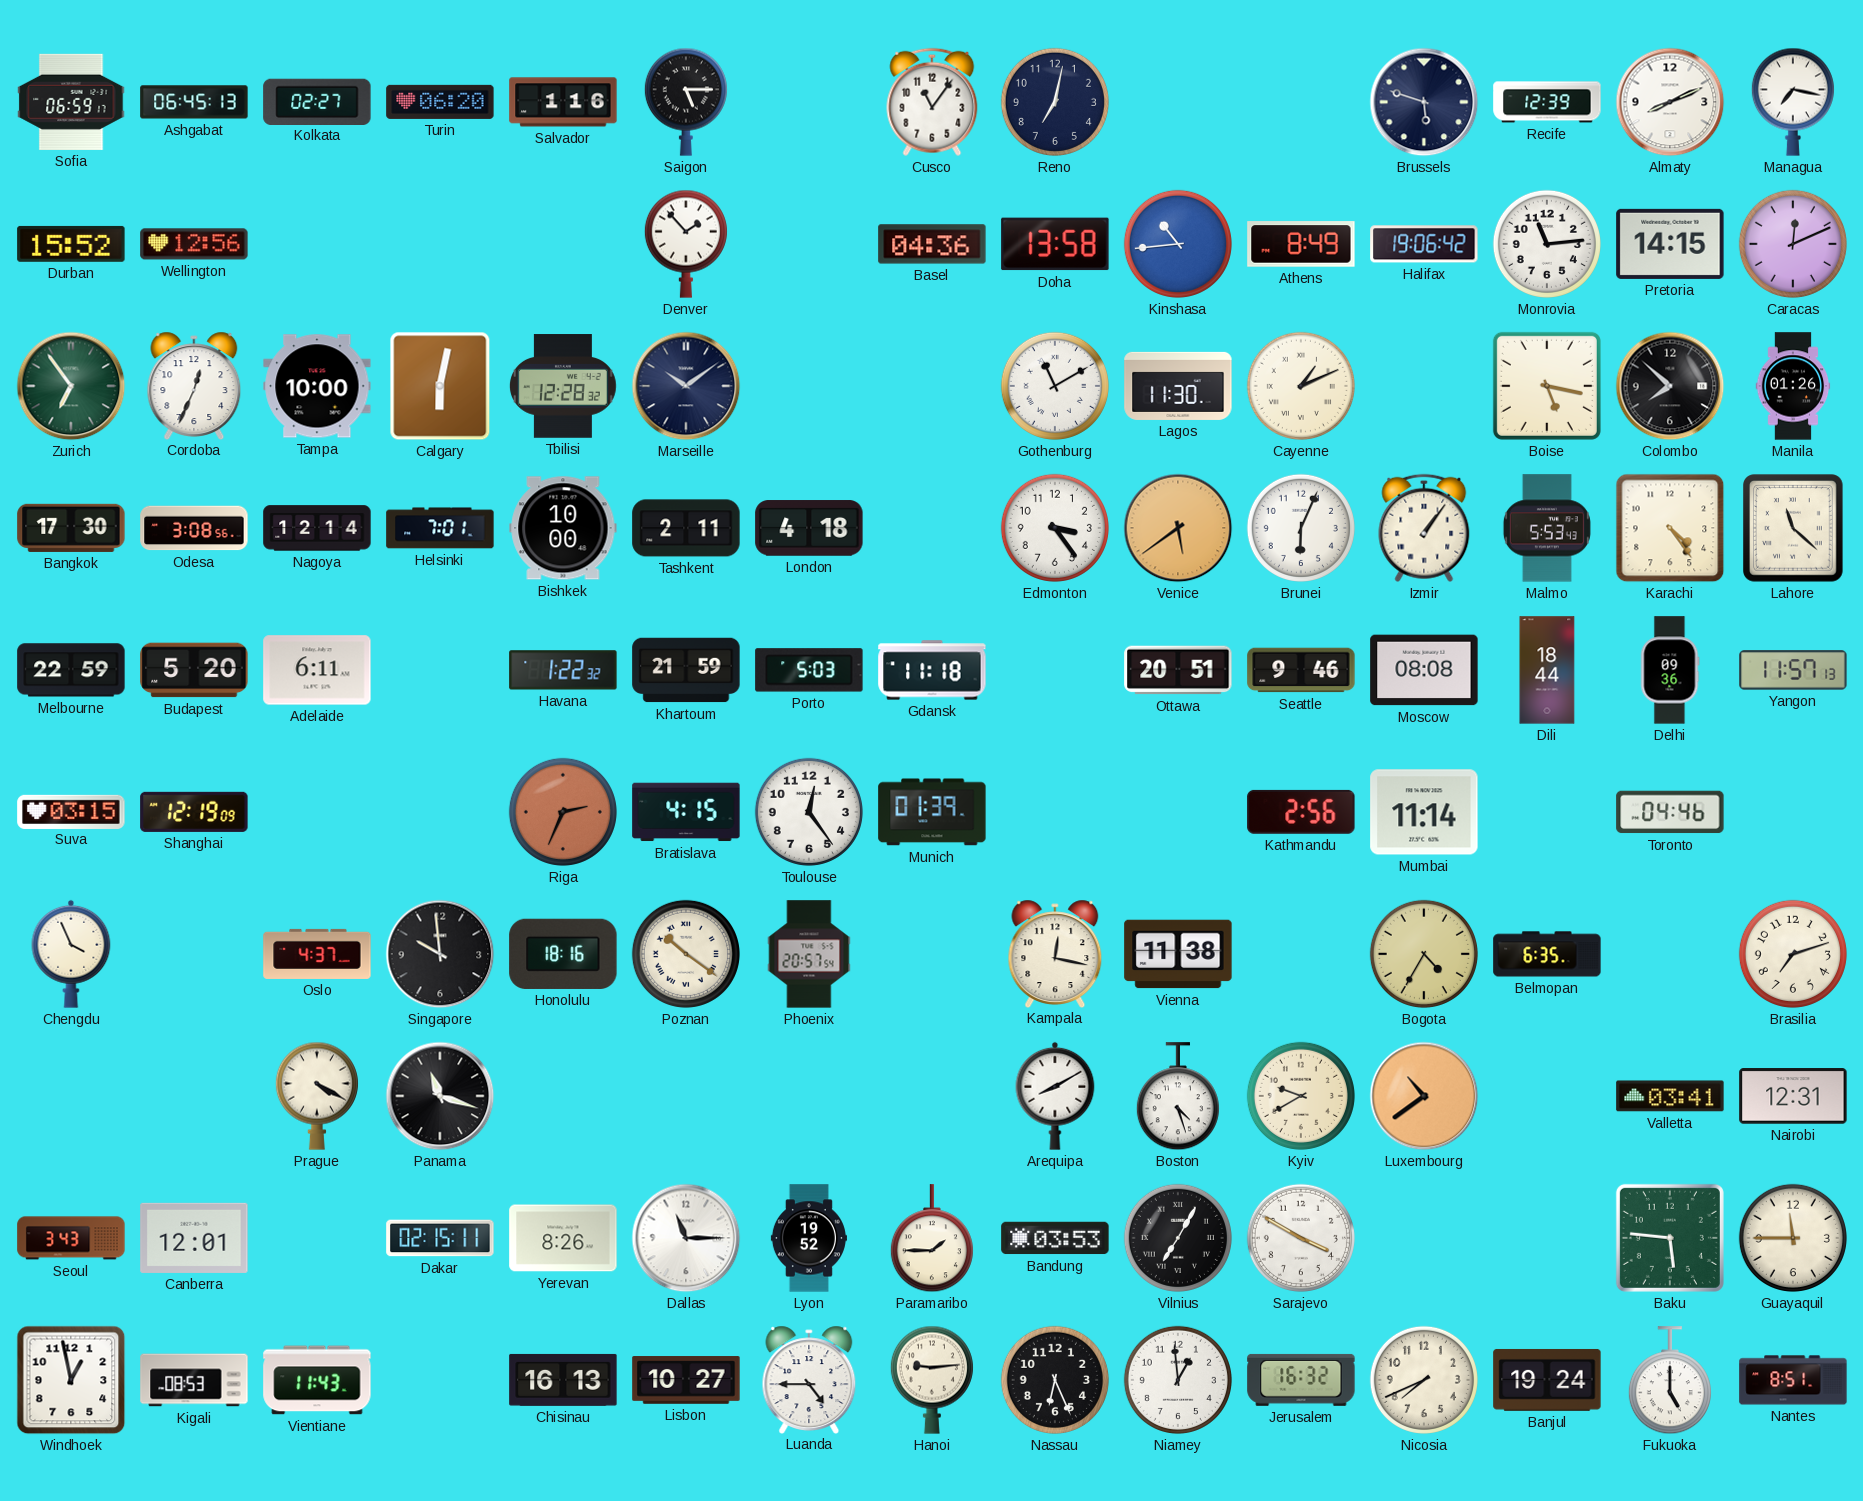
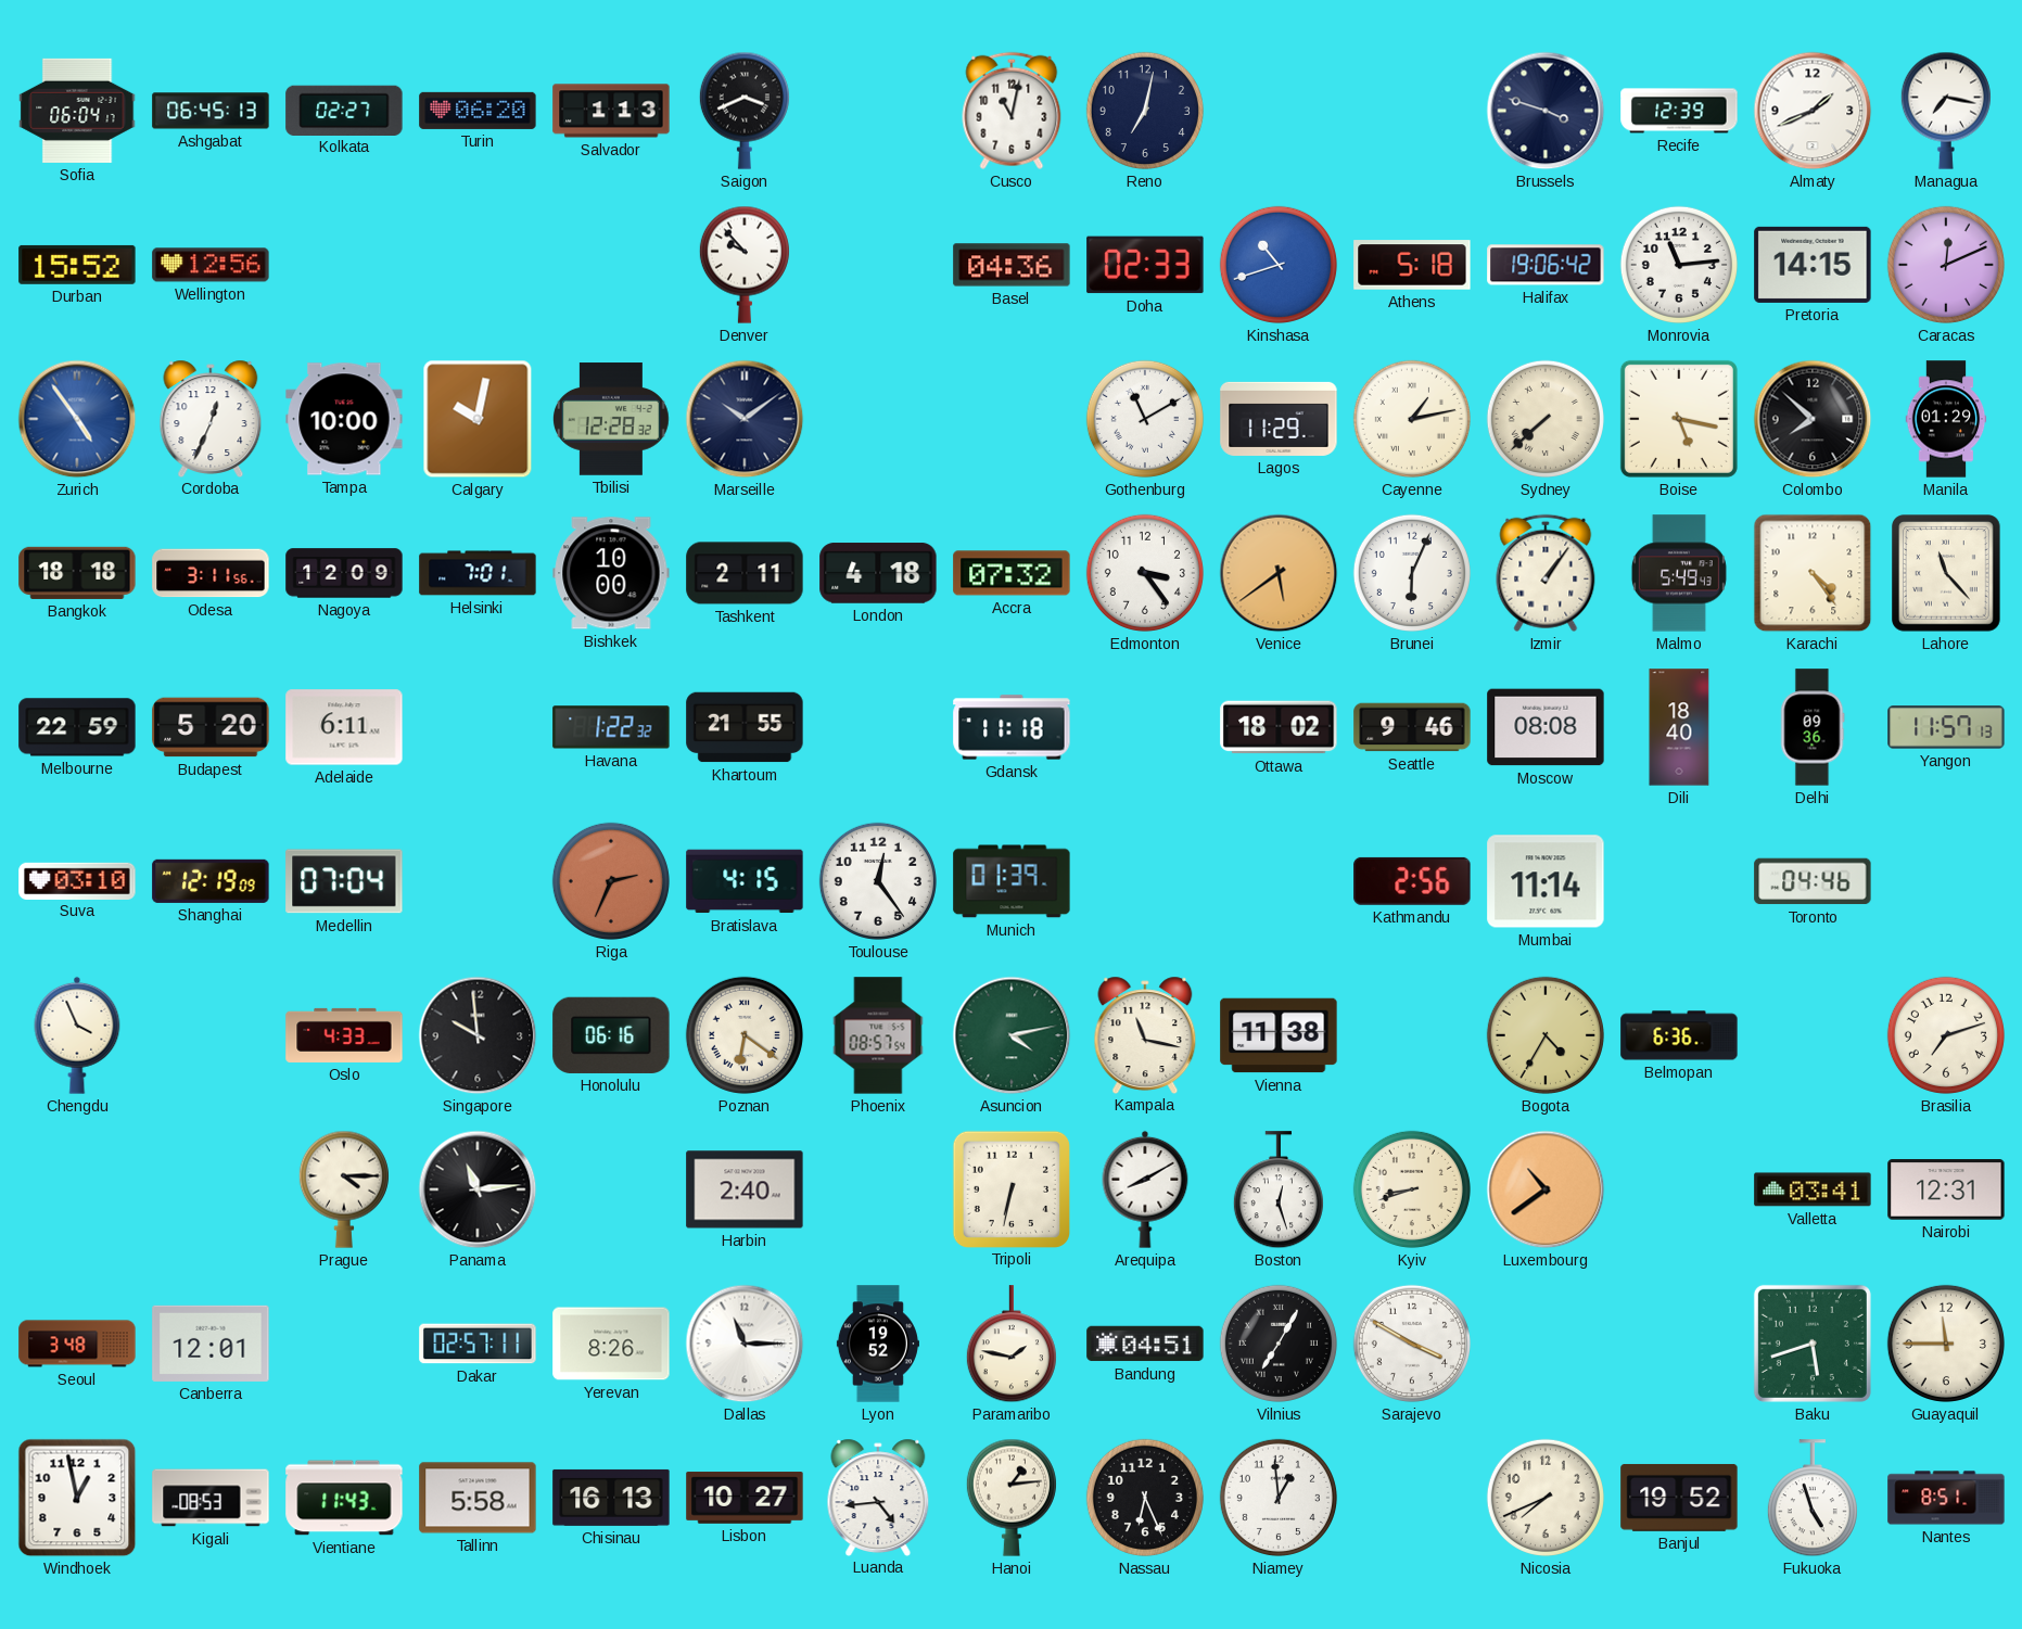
Sofia: 06:59 -> 06:04 (77, 111)
Salvador: 1:16 -> 1:13 (611, 111)
Saigon: 5:15 -> 3:41 (745, 111)
Cusco: 11:06 -> 11:02 (1012, 111)
Brussels: 5:48 -> 3:48 (1546, 111)
Almaty: 8:11 -> 1:41 (1813, 111)
Denver: 1:53 -> 9:53 (745, 265)
Doha: 13:58 -> 02:33 (1145, 265)
Kinshasa: 10:44 -> 10:42 (1279, 265)
Athens: 8:49 -> 5:18 (1412, 265)
Zurich: 6:54 -> 4:54 (77, 419)
Zurich dial: green -> blue (77, 419)
Calgary: 6:02 -> 10:02 (478, 419)
Lagos: 11:30 -> 11:29 (1279, 419)
Cayenne: 1:11 -> 1:13 (1412, 419)
Sydney: none -> 7:38 (1546, 419)
Manila: 01:26 -> 01:29 (1946, 419)
Bangkok: 17:30 -> 18:18 (77, 573)
Odesa: 3:08 -> 3:11 (211, 573)
Nagoya: 12:14 -> 12:09 (344, 573)
Accra: none -> 07:32 (1012, 573)
Malmo: 5:53 -> 5:49 (1679, 573)
Lahore: 11:22 -> 11:23 (1947, 573)
Khartoum: 21:59 -> 21:55 (745, 727)
Porto: 5:03 -> none (809, 670)
Ottawa: 20:51 -> 18:02 (1279, 727)
Dili: 18:44 -> 18:40 (1679, 727)
Suva: 03:15 -> 03:10 (77, 880)
Medellin: none -> 07:04 (344, 881)
Oslo: 4:37 -> 4:33 (344, 1035)
Honolulu: 18:16 -> 06:16 (611, 1035)
Poznan: 10:21 -> 6:21 (745, 1035)
Phoenix: 20:57 -> 08:57 (878, 1035)
Asuncion: none -> 4:13 (1012, 1035)
Kampala: 12:17 -> 11:17 (1145, 1034)
Belmopan: 6:35 -> 6:36 (1679, 1035)
Prague: 4:20 -> 4:15 (344, 1189)
Panama: 11:18 -> 11:14 (478, 1189)
Harbin: none -> 2:40 (745, 1189)
Tripoli: none -> 6:32 (1010, 1188)
Boston: 4:27 -> 12:27 (1279, 1191)
Kyiv: 9:40 -> 8:42 (1412, 1189)
Seoul: 3:43 -> 3:48 (77, 1344)
Dakar: 02:15 -> 02:57 (478, 1344)
Paramaribo: 1:45 -> 1:47 (1012, 1345)
Bandung: 03:53 -> 04:51 (1145, 1344)
Baku: 5:46 -> 5:42 (1813, 1344)
Tallinn: none -> 5:58 (478, 1498)
Luanda: 4:45 -> 4:44 (878, 1497)
Hanoi: 9:14 -> 1:14 (1012, 1498)
Jerusalem: 16:32 -> none (1301, 1380)
Banjul: 19:24 -> 19:52 (1679, 1498)
Fukuoka: 5:00 -> 4:57 (1813, 1499)
